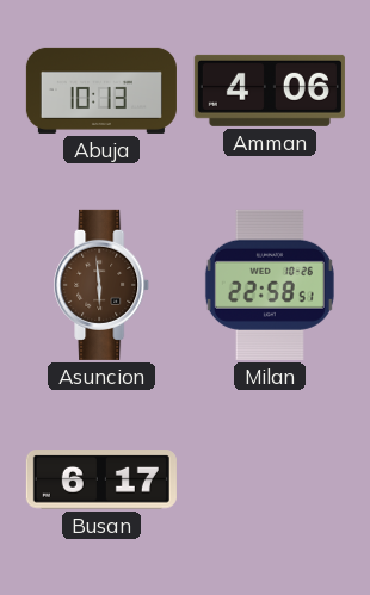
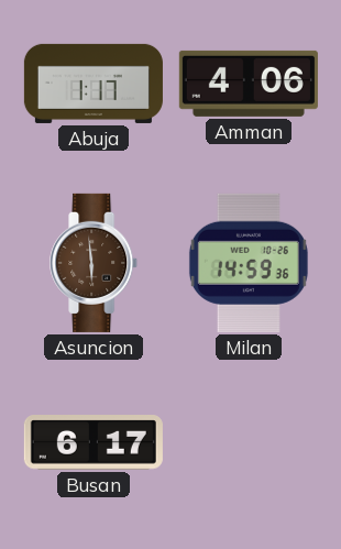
Abuja: 10:13 -> 1:17 (94, 84)
Milan: 22:58 -> 14:59 (249, 263)
